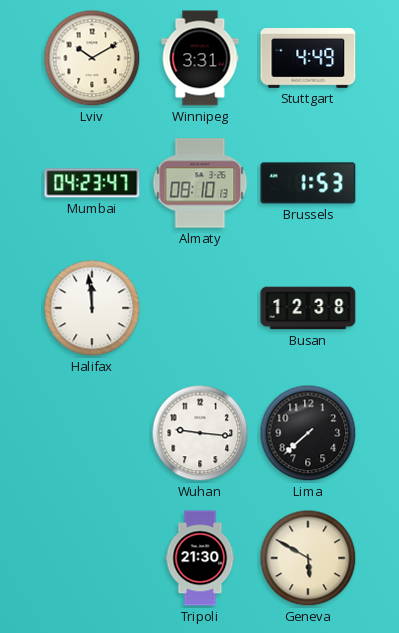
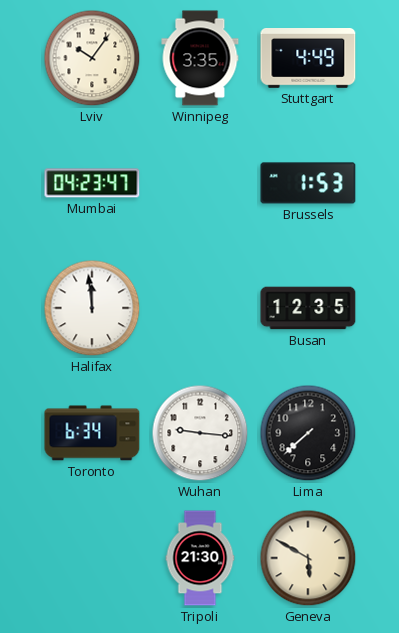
Lviv: 10:10 -> 10:06 (92, 58)
Winnipeg: 3:31 -> 3:35 (200, 58)
Almaty: 08:10 -> none (200, 183)
Busan: 12:38 -> 12:35 (308, 308)
Toronto: none -> 6:34 (92, 433)
